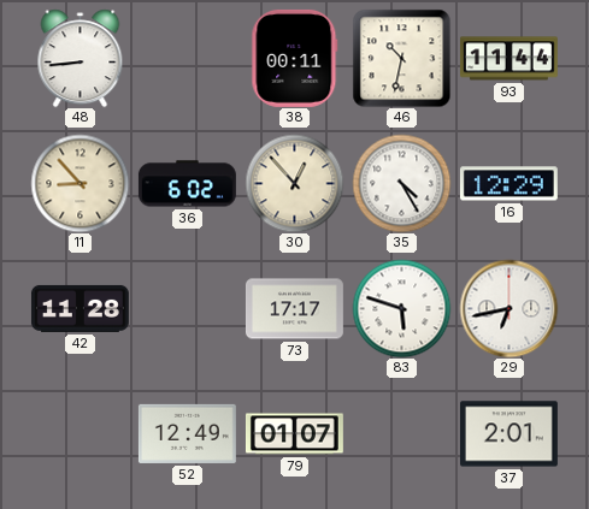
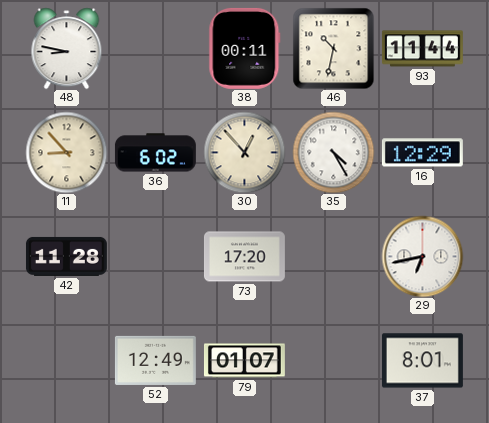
48: 8:44 -> 8:47 (67, 48)
73: 17:17 -> 17:20 (244, 257)
83: 5:48 -> none (401, 308)
37: 2:01 -> 8:01 (422, 361)
